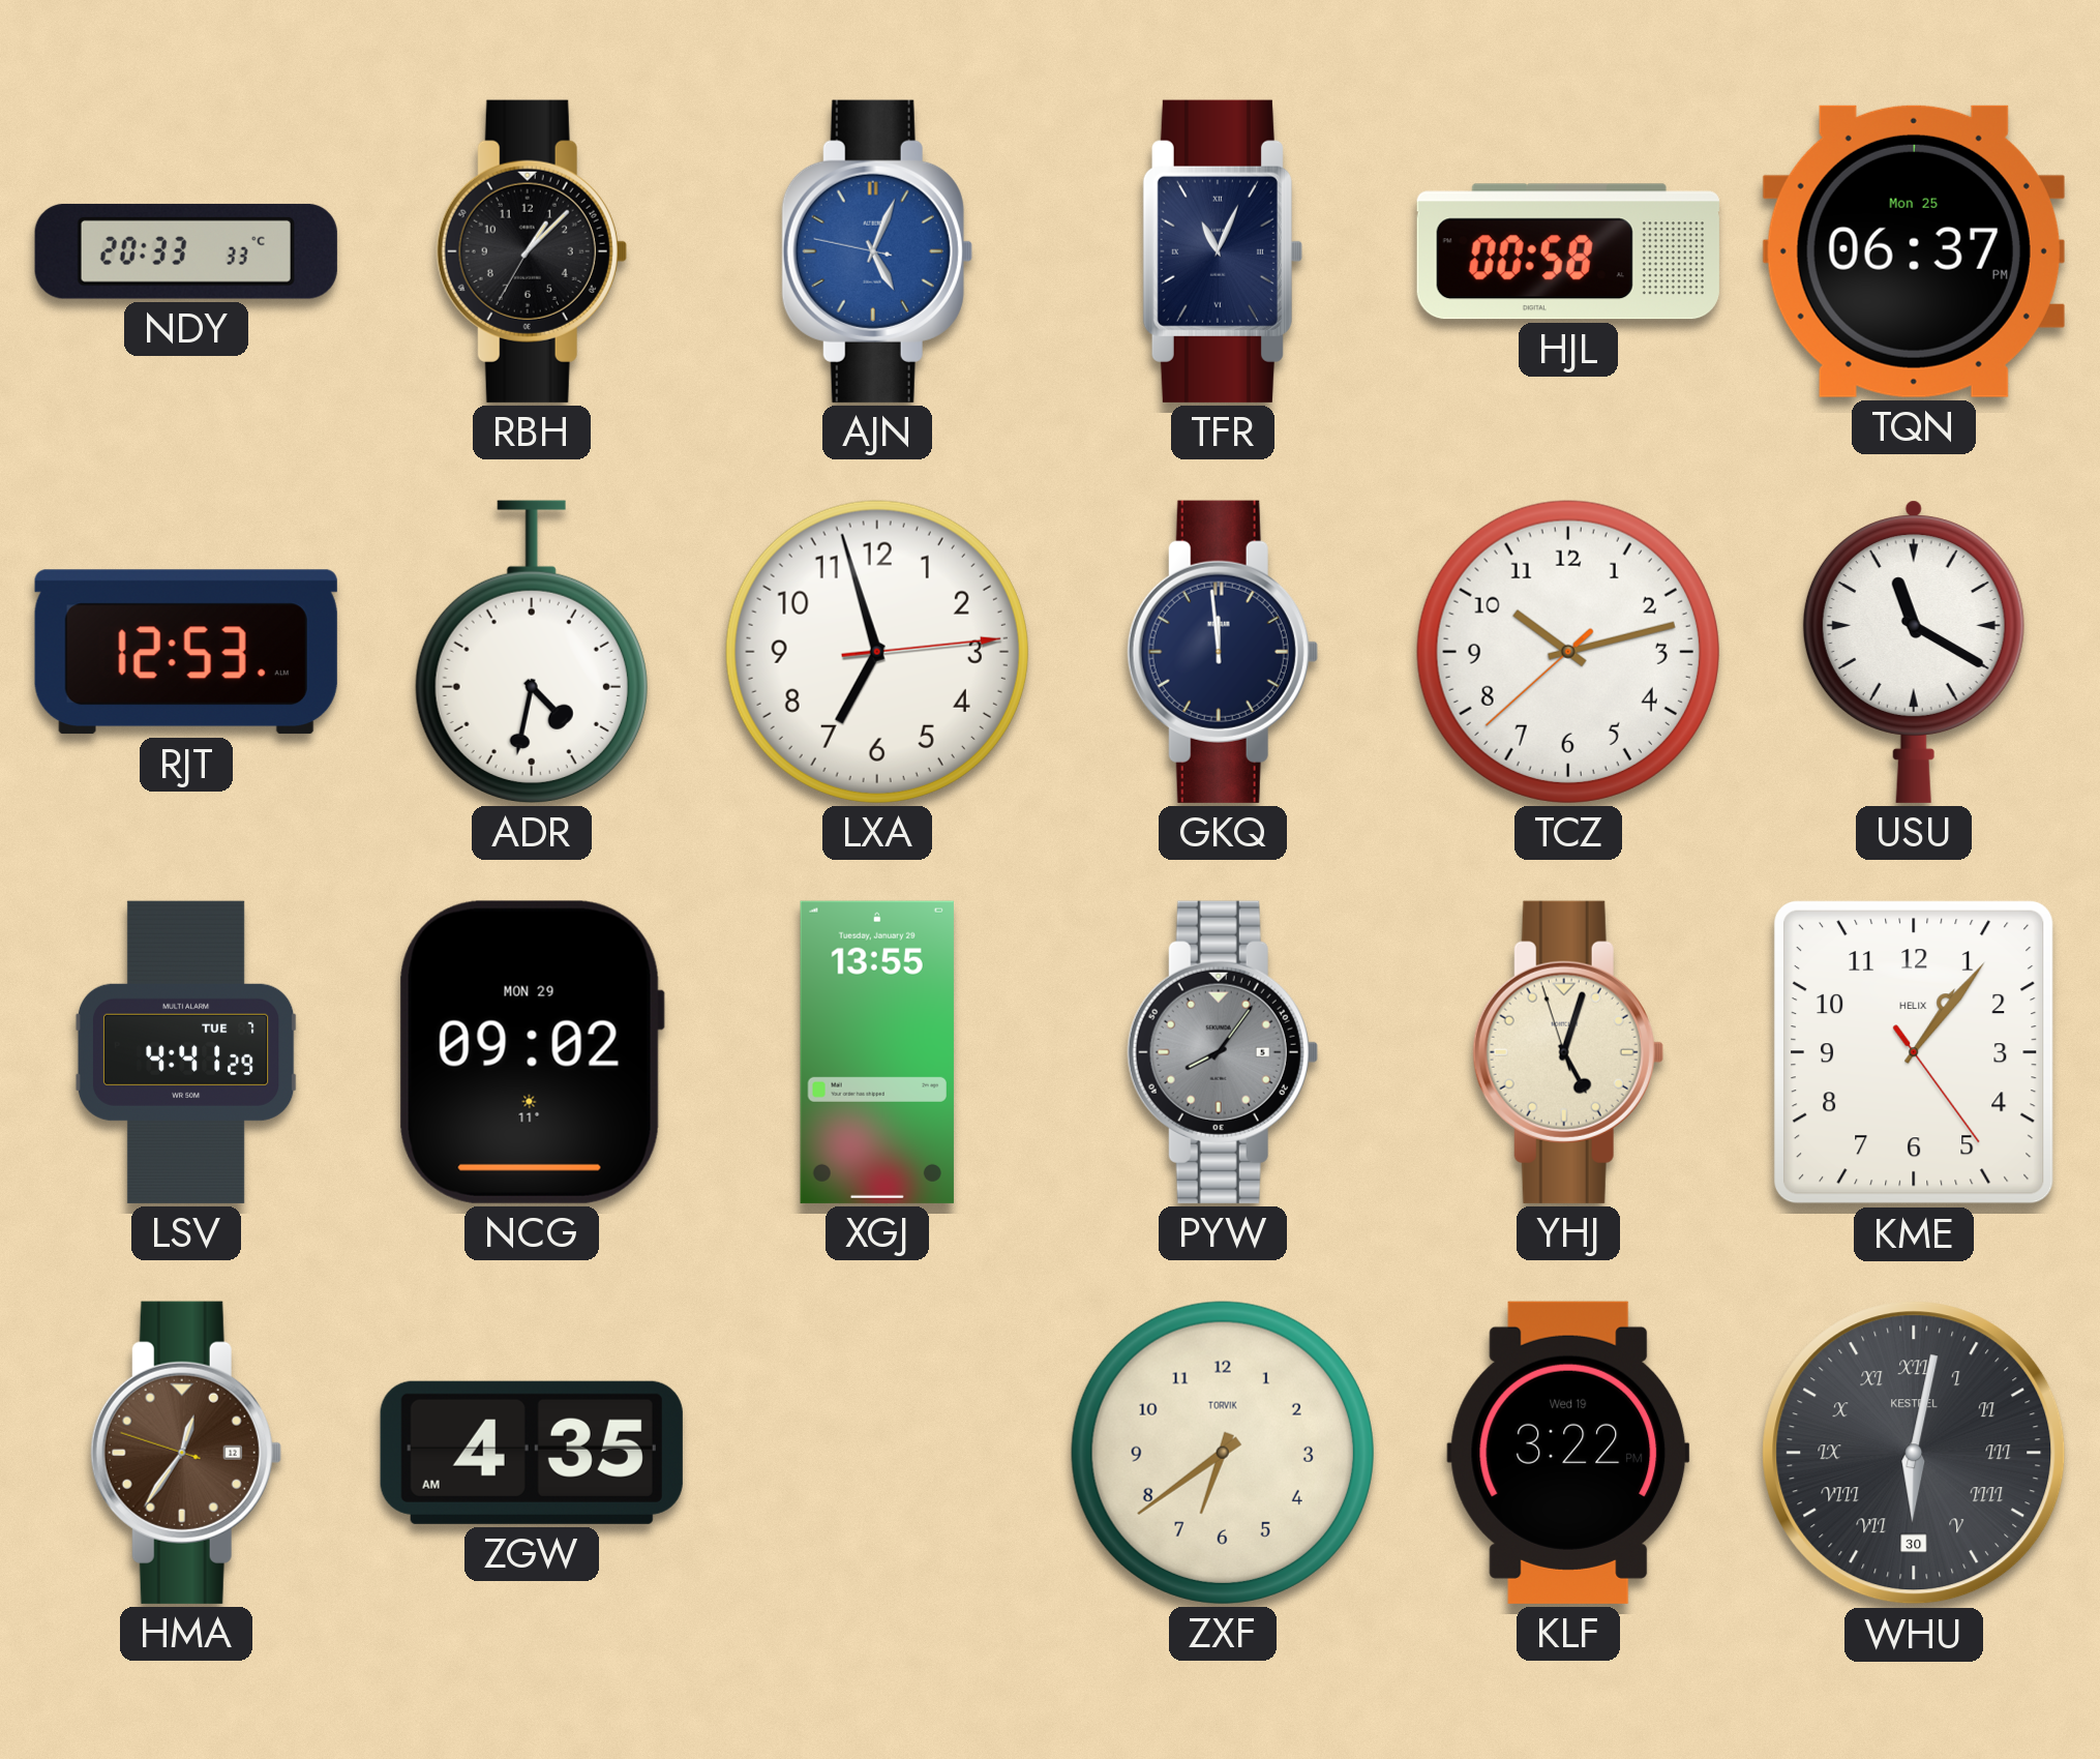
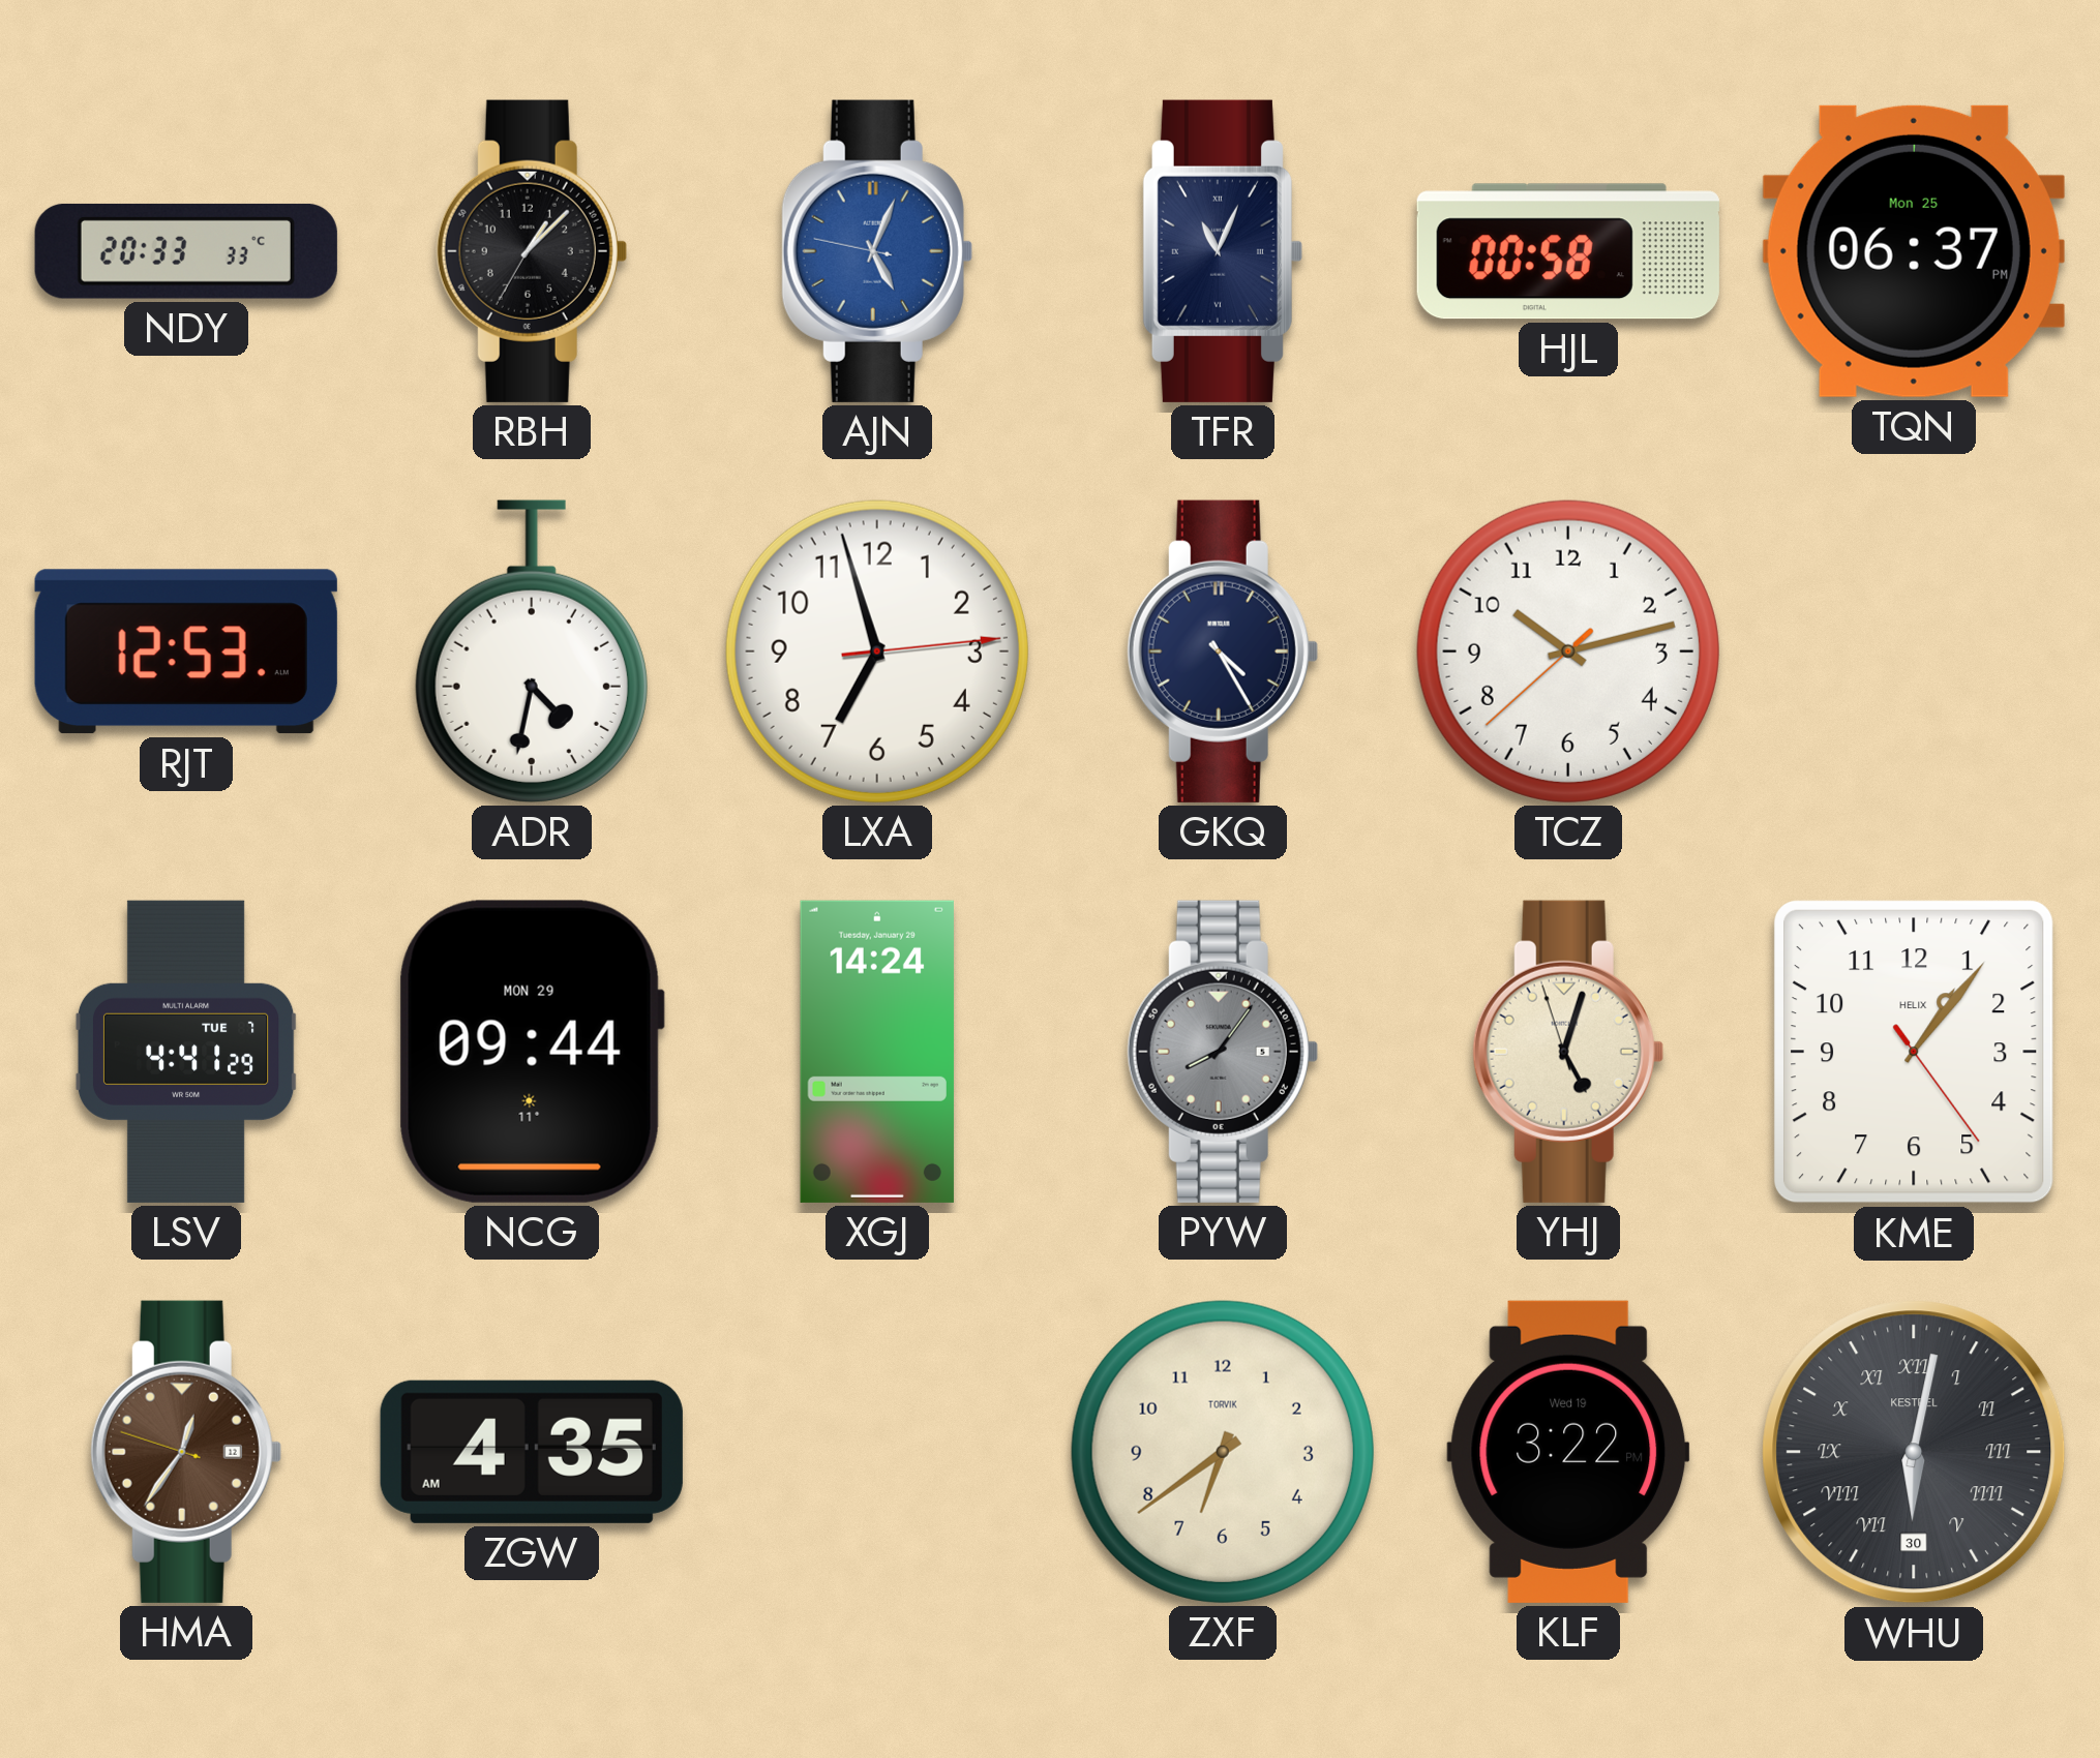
GKQ: 11:59 -> 4:25 (1223, 651)
USU: 11:20 -> none (1914, 652)
NCG: 09:02 -> 09:44 (532, 1052)
XGJ: 13:55 -> 14:24 (877, 1052)
